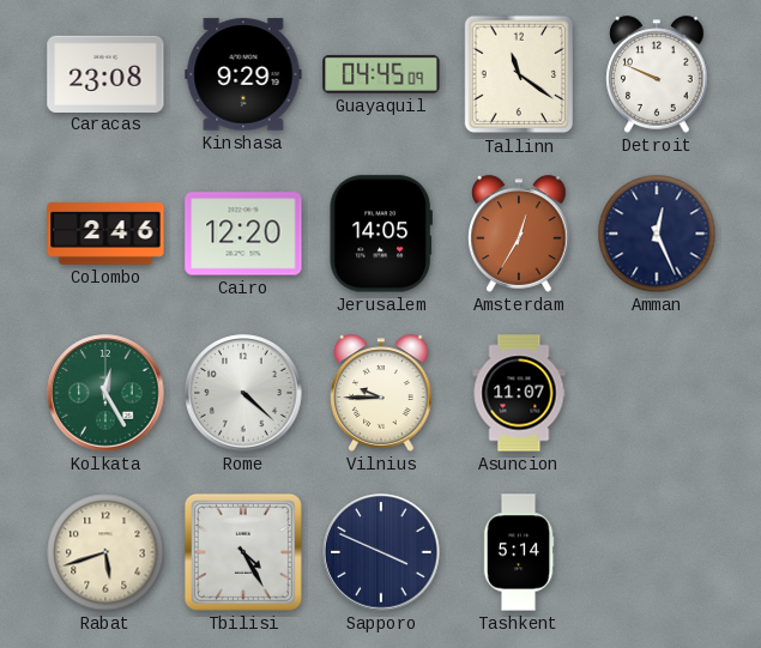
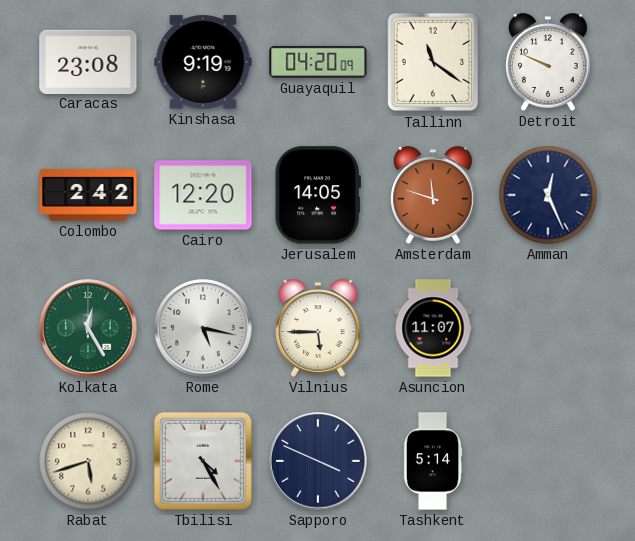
Kinshasa: 9:29 -> 9:19 (203, 62)
Guayaquil: 04:45 -> 04:20 (318, 62)
Colombo: 2:46 -> 2:42 (88, 195)
Amsterdam: 12:35 -> 11:48 (433, 195)
Rome: 4:22 -> 5:17 (203, 328)
Vilnius: 9:45 -> 5:45 (318, 328)
